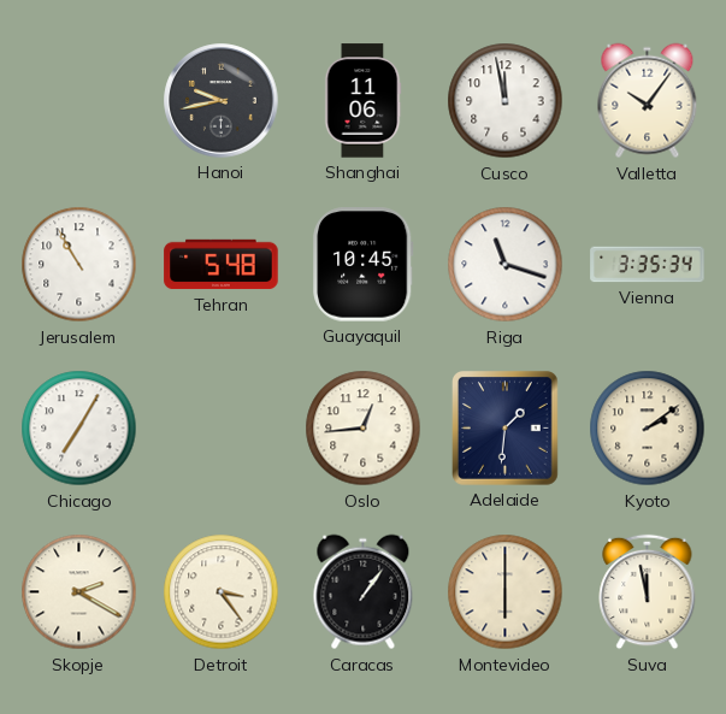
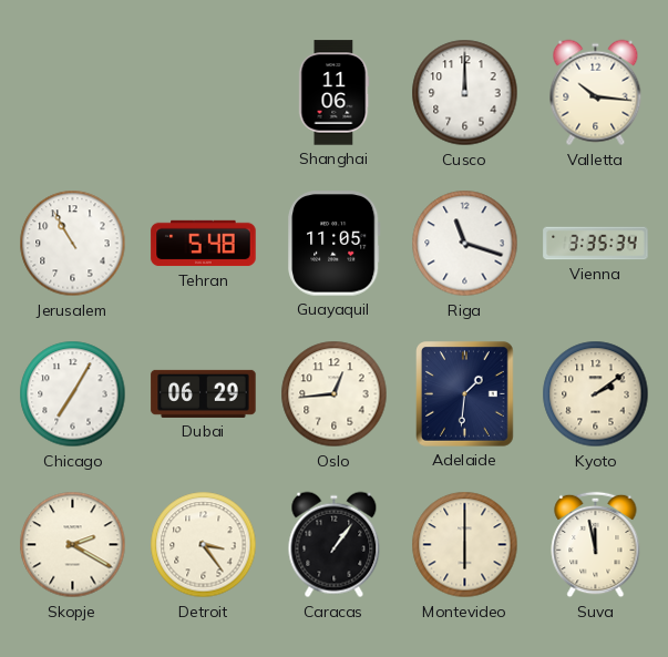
Hanoi: 9:43 -> none (222, 101)
Cusco: 11:58 -> 12:00 (465, 93)
Valletta: 10:06 -> 10:16 (596, 93)
Guayaquil: 10:45 -> 11:05 (335, 244)
Dubai: none -> 06:29 (204, 393)
